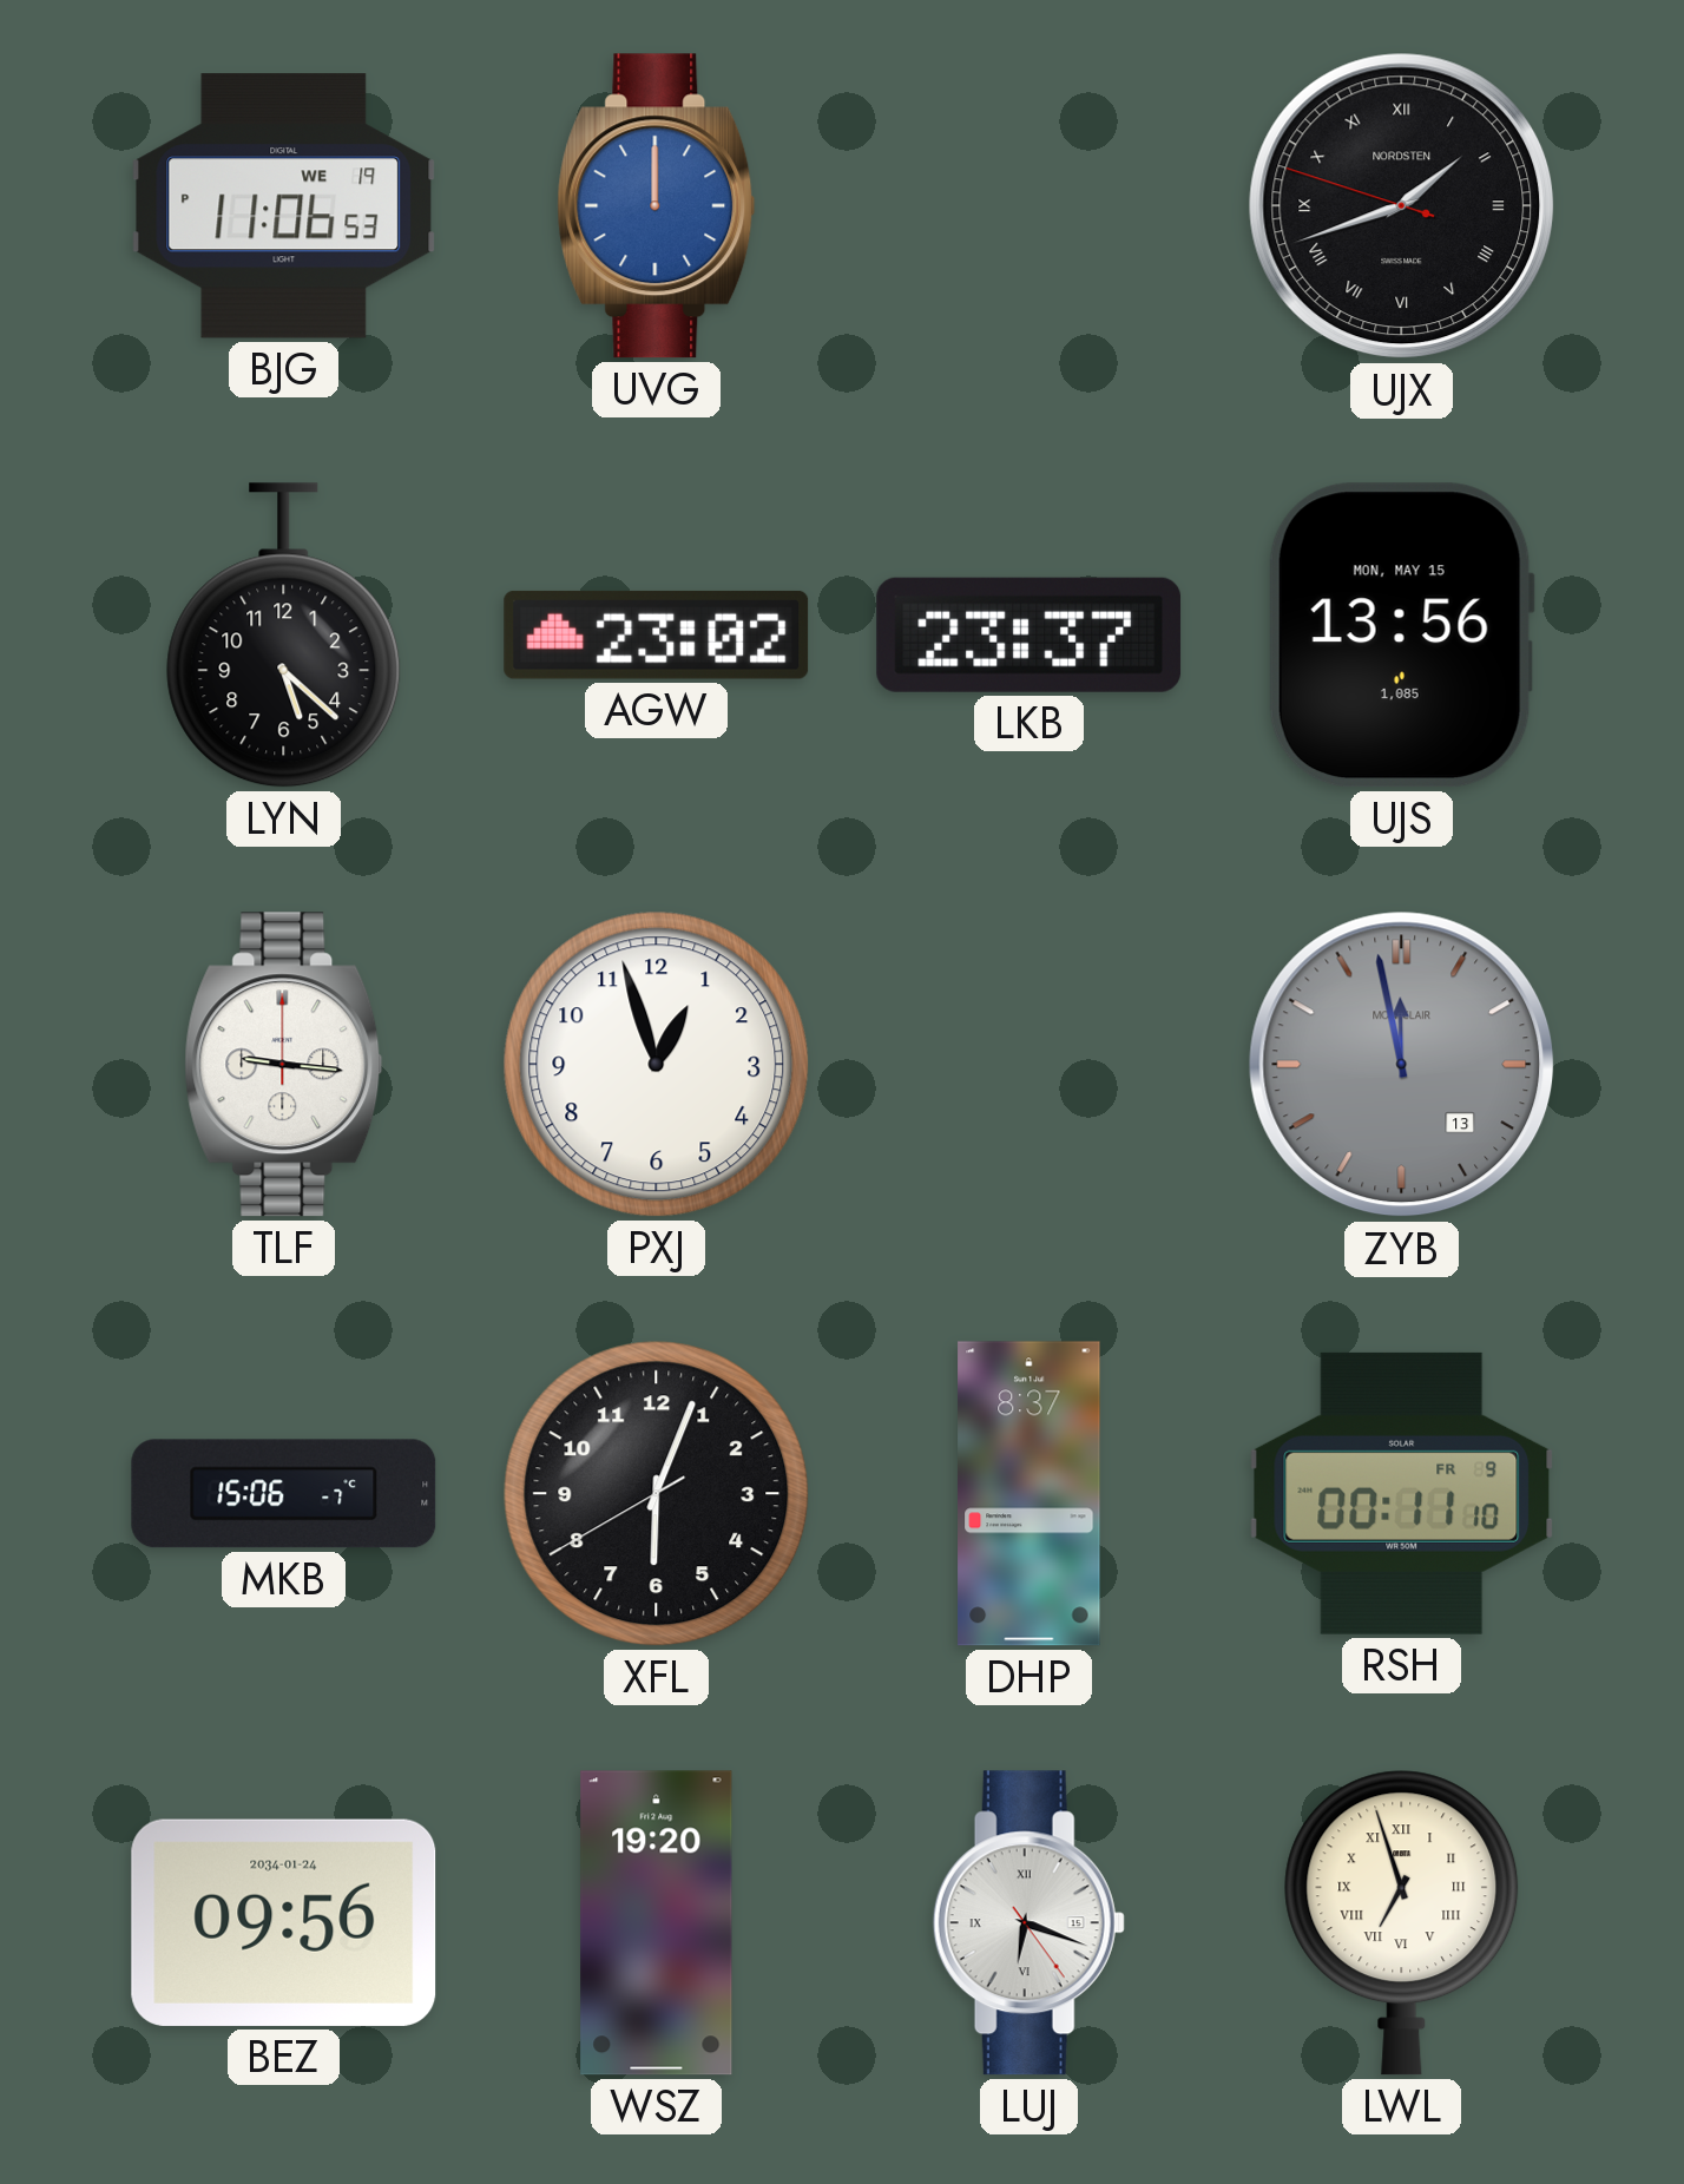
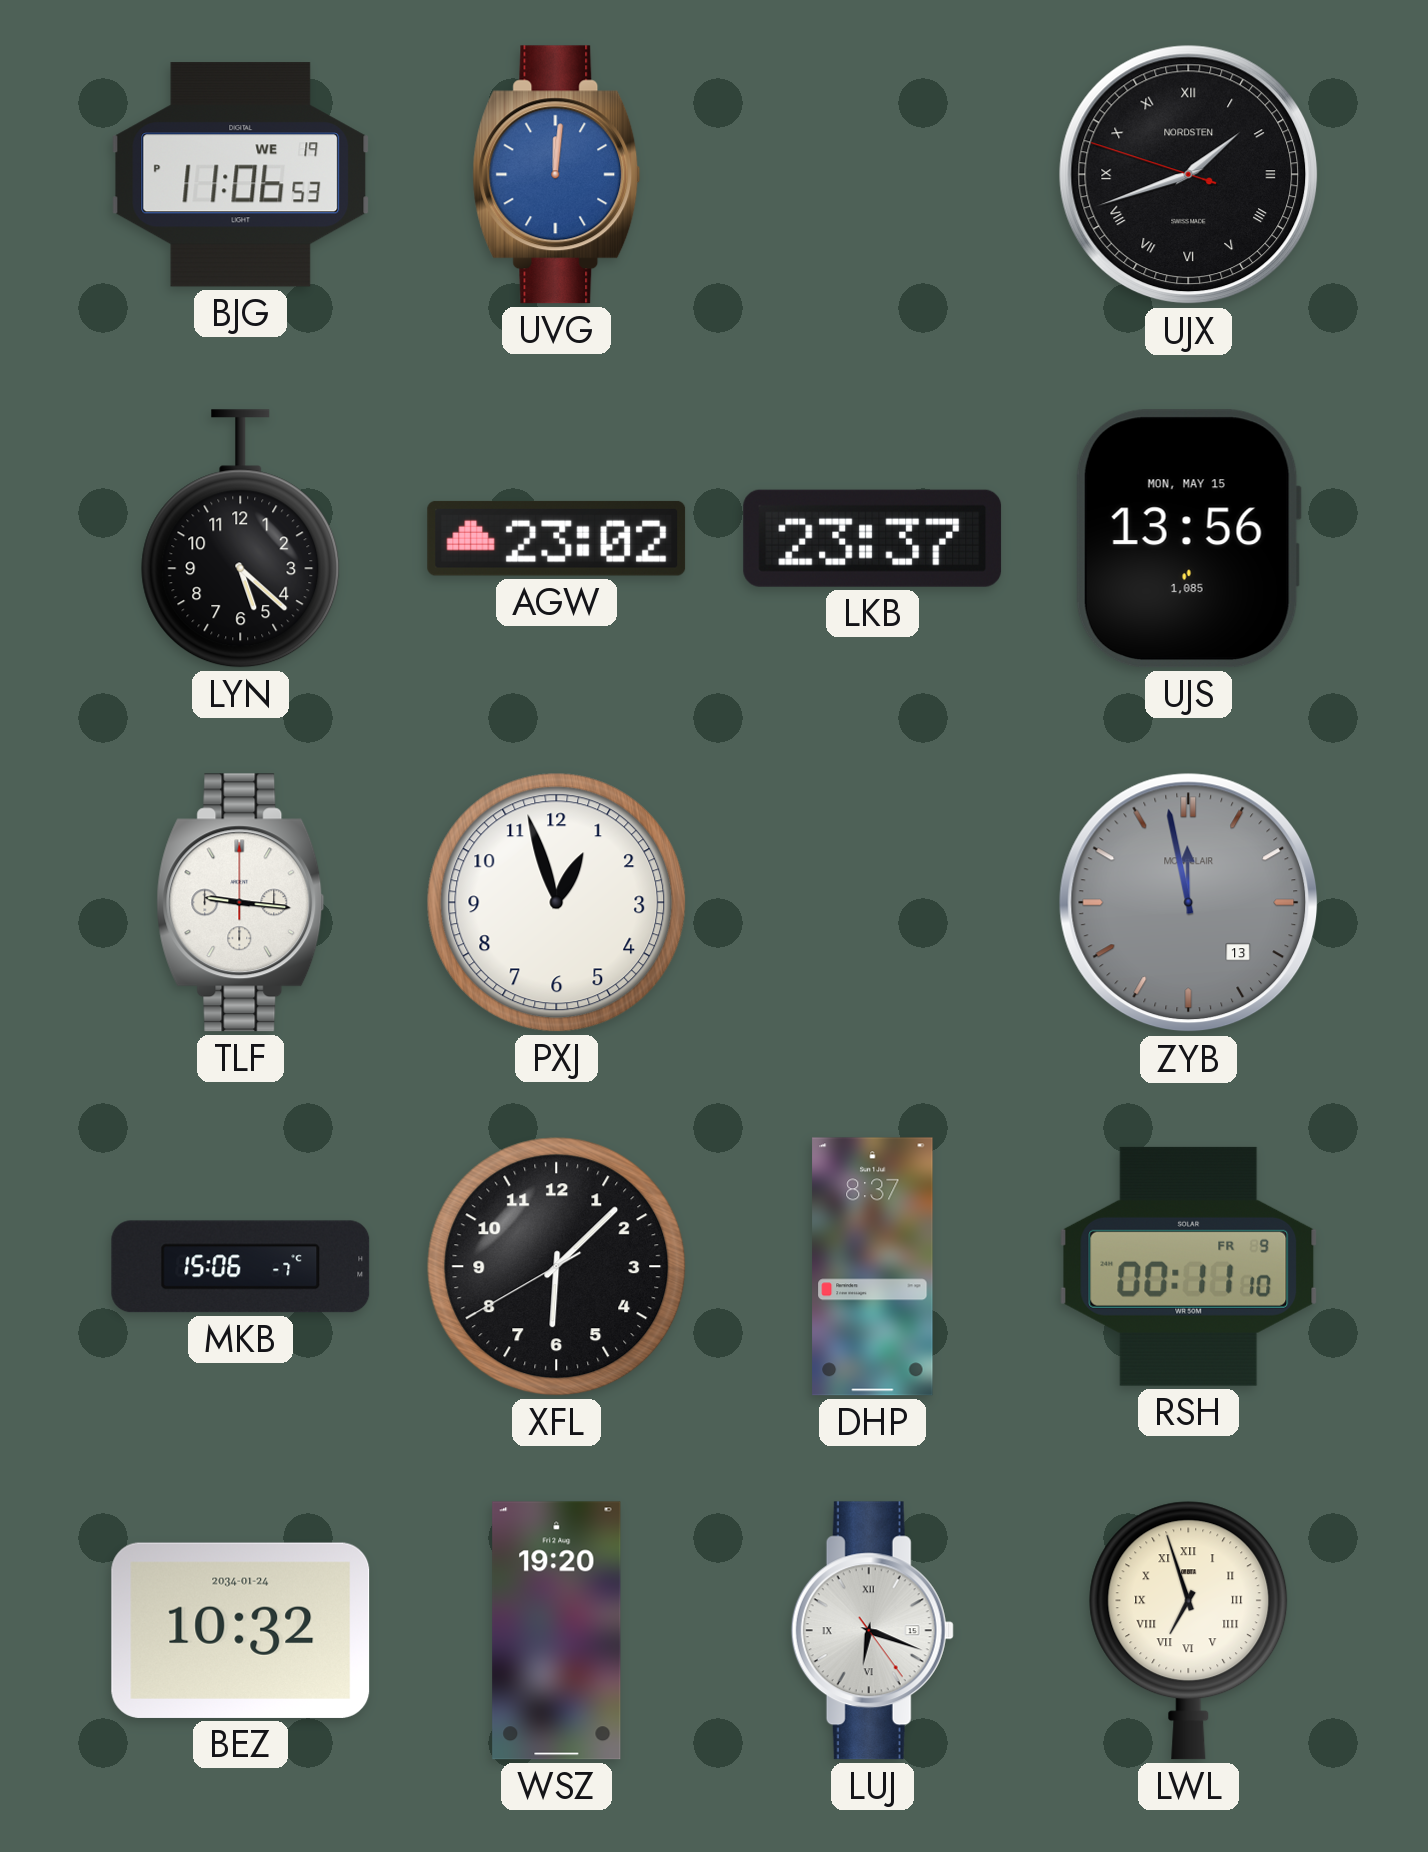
UVG: 12:00 -> 12:01 (557, 175)
XFL: 6:03 -> 6:07 (557, 1267)
BEZ: 09:56 -> 10:32 (241, 1630)
